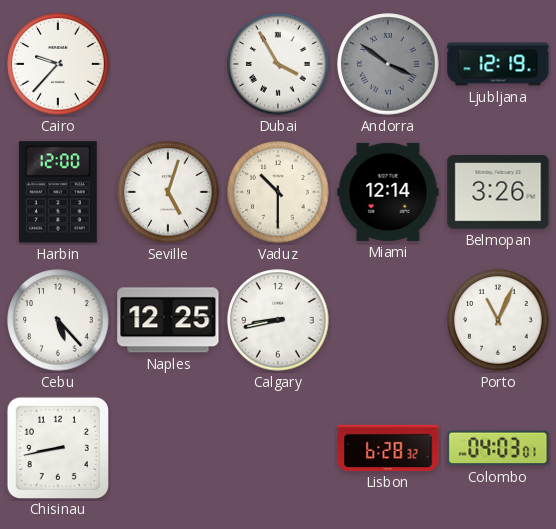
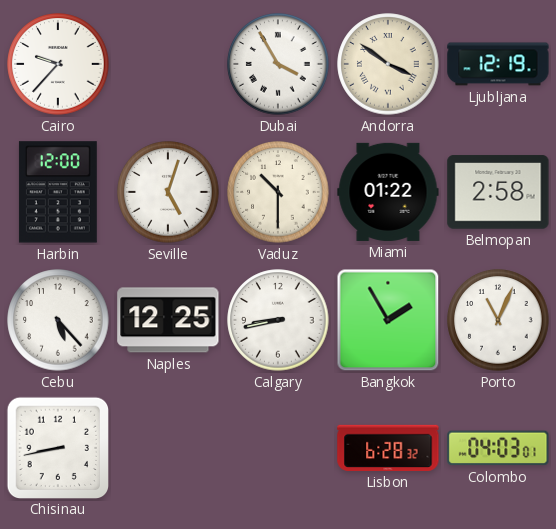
Andorra dial: grey -> cream (388, 64)
Miami: 12:14 -> 01:22 (388, 192)
Belmopan: 3:26 -> 2:58 (498, 192)
Bangkok: none -> 1:55 (388, 320)
